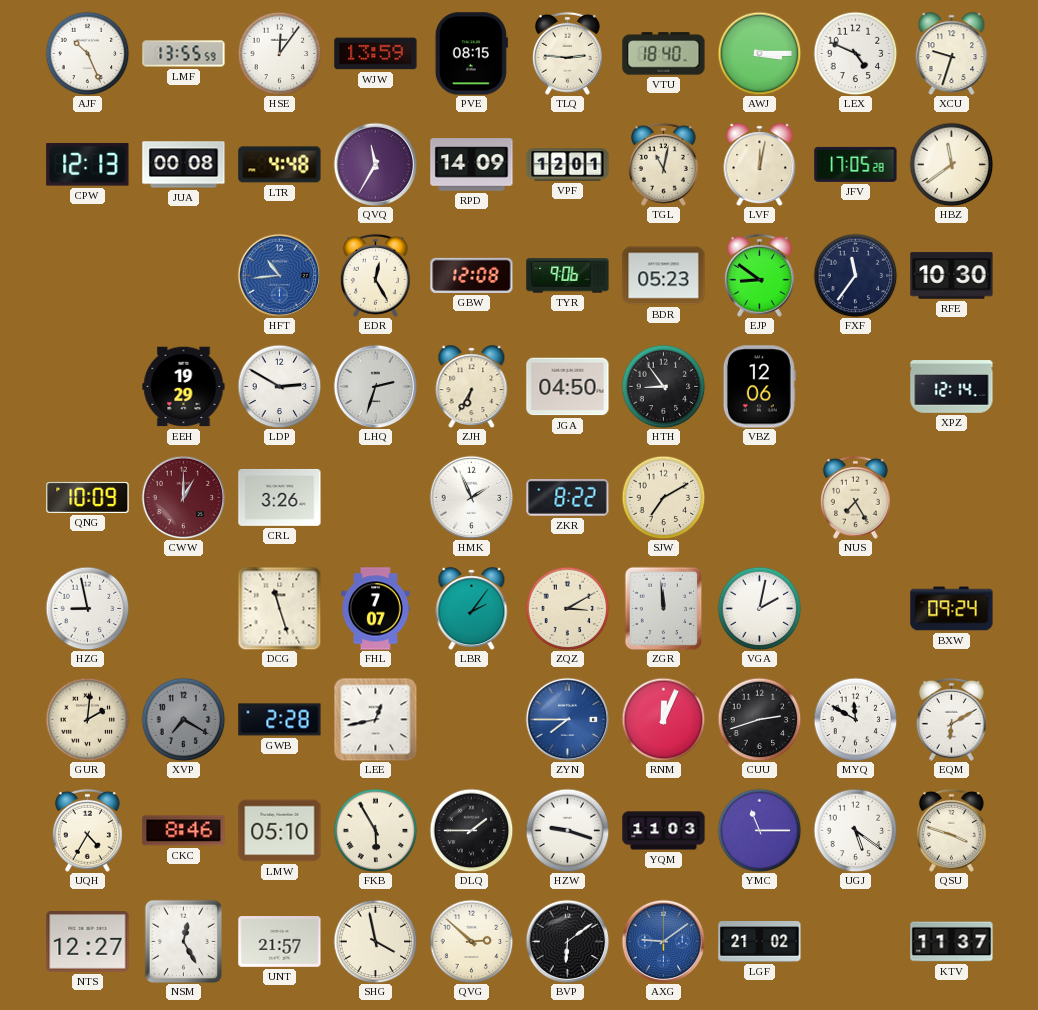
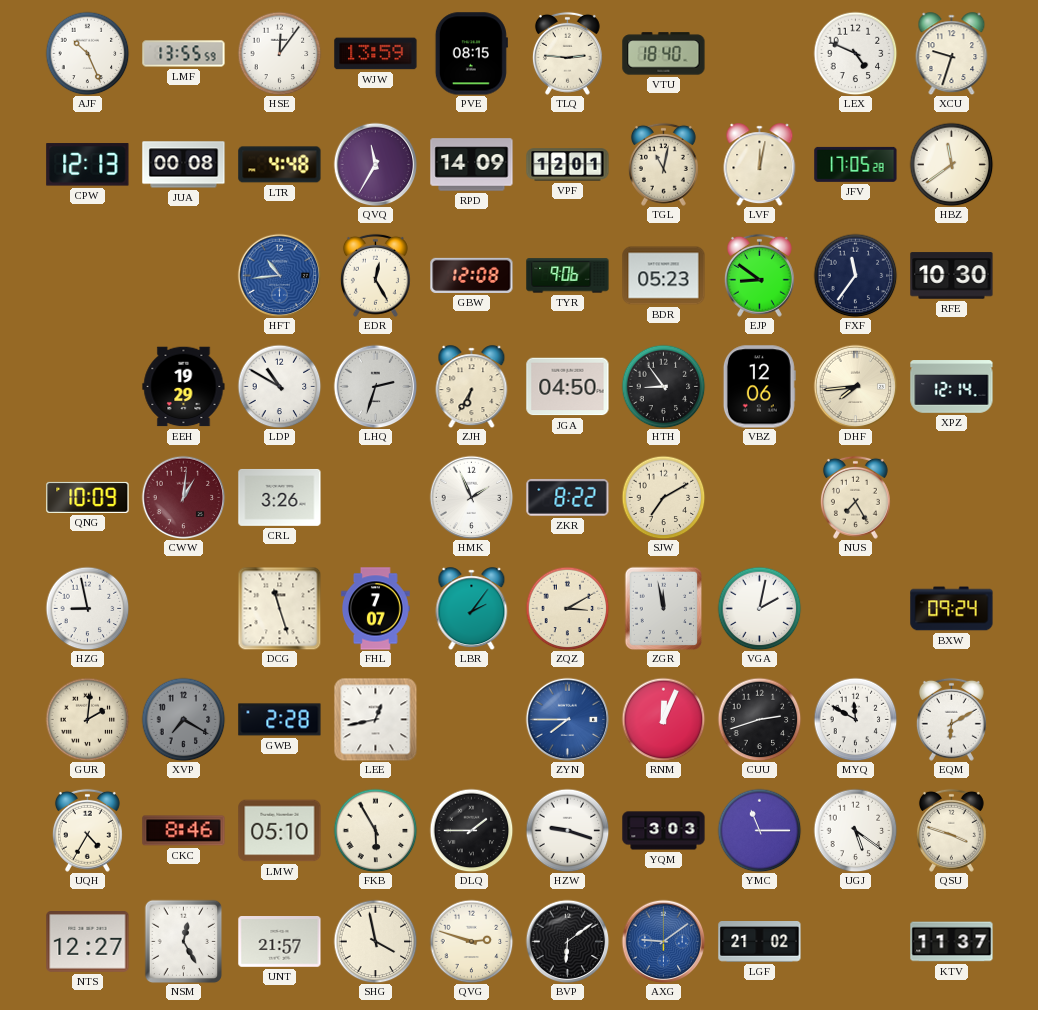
AWJ: 3:15 -> none (759, 53)
LDP: 2:50 -> 10:50 (279, 386)
DHF: none -> 7:44 (855, 386)
CWW: 1:00 -> 1:01 (183, 497)
ZGR: 11:59 -> 11:58 (664, 608)
YQM: 11:03 -> 3:03 (664, 831)
QVG: 2:52 -> 2:48 (471, 941)
